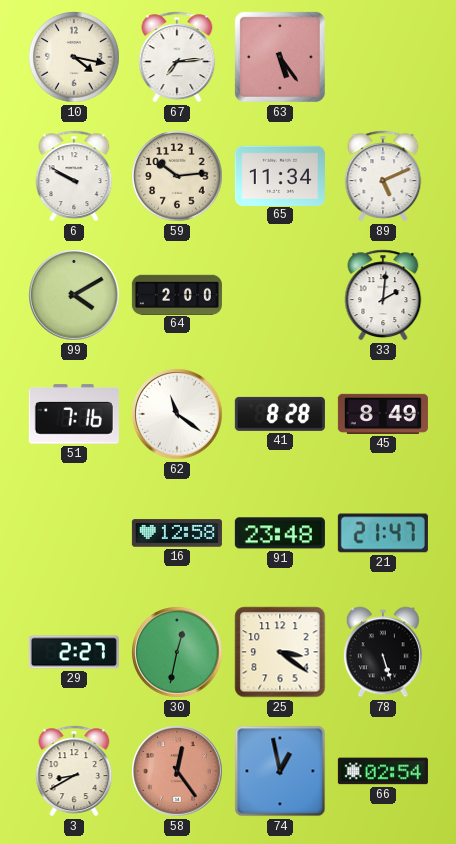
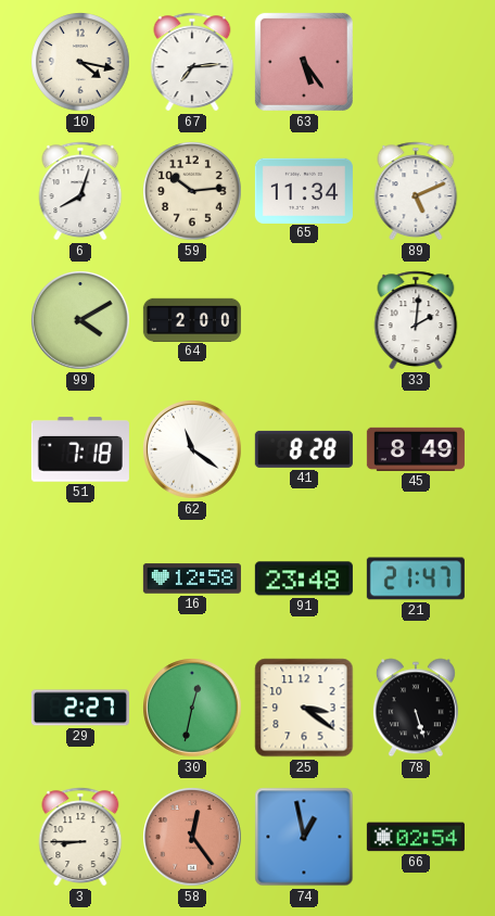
6: 9:50 -> 8:03 (80, 191)
51: 7:16 -> 7:18 (80, 449)
3: 8:40 -> 8:45 (80, 837)
